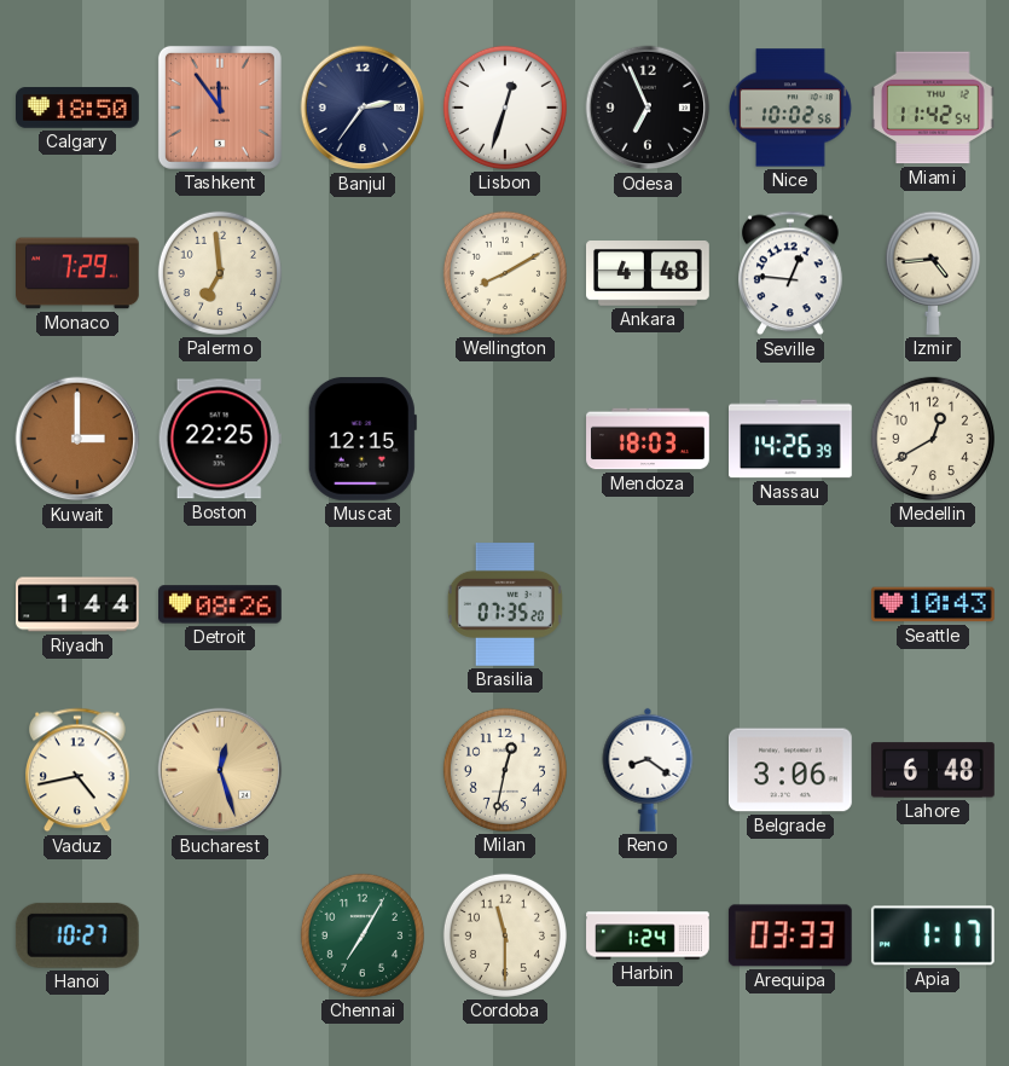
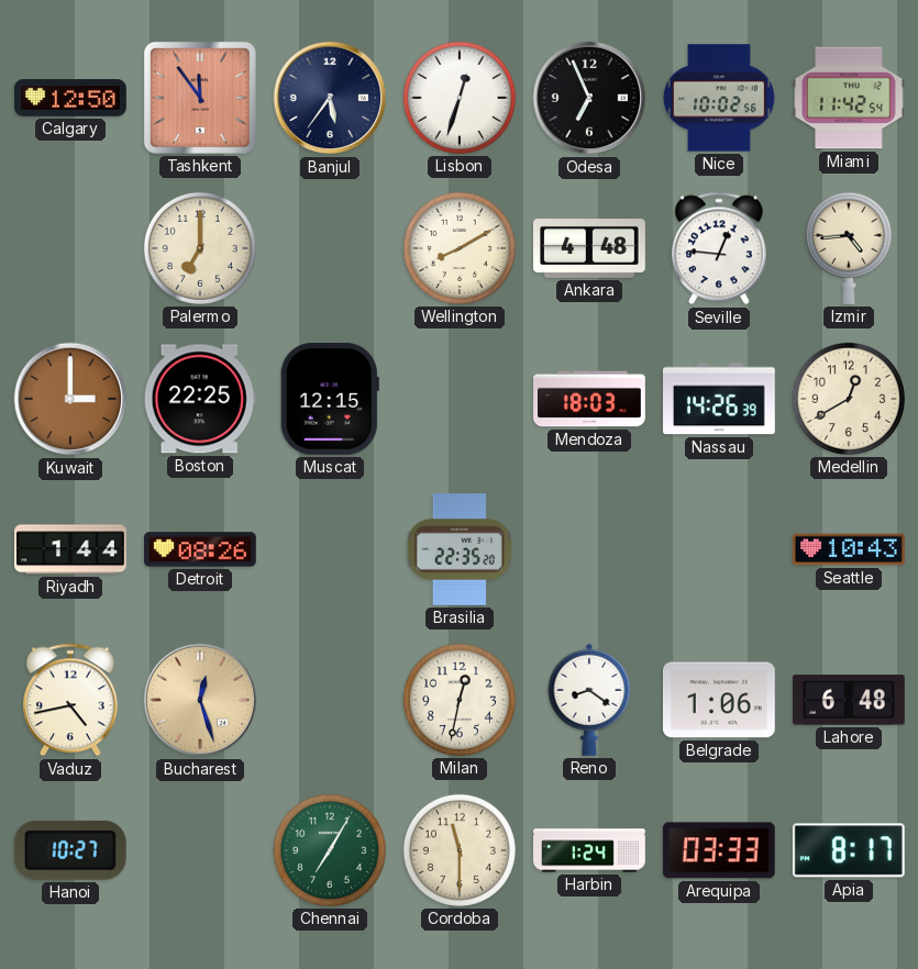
Calgary: 18:50 -> 12:50 (70, 98)
Banjul: 2:36 -> 5:36 (330, 98)
Monaco: 7:29 -> none (79, 273)
Palermo: 6:59 -> 7:00 (200, 248)
Brasilia: 07:35 -> 22:35 (460, 550)
Belgrade: 3:06 -> 1:06 (720, 700)
Apia: 1:17 -> 8:17 (849, 850)
